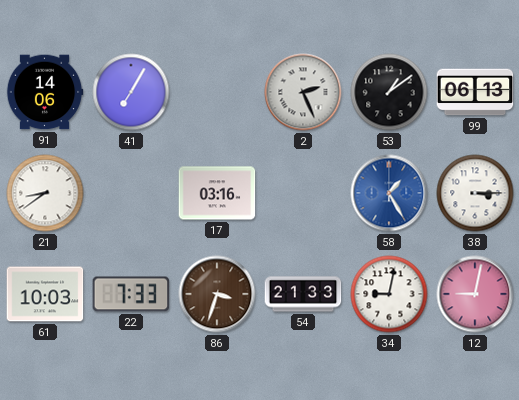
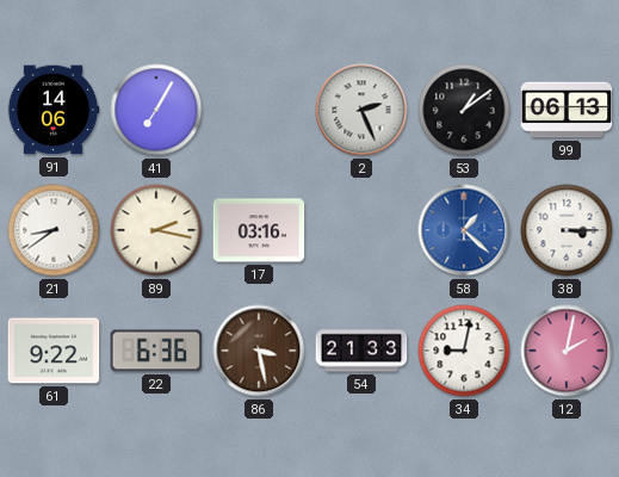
89: none -> 2:17 (156, 230)
58: 1:25 -> 1:22 (464, 230)
61: 10:03 -> 9:22 (54, 351)
22: 7:33 -> 6:36 (156, 351)
86: 3:33 -> 3:28 (259, 351)
12: 9:02 -> 2:02 (567, 351)
